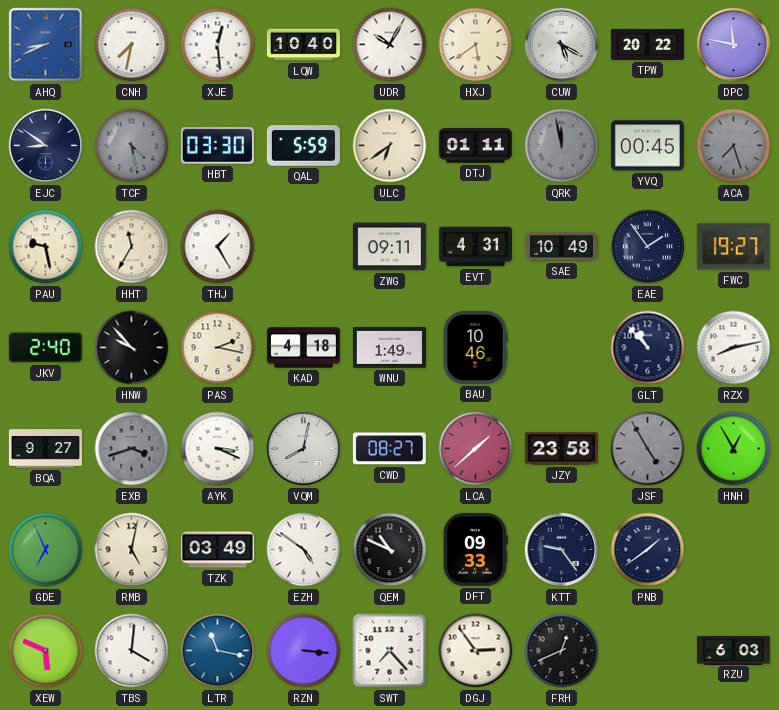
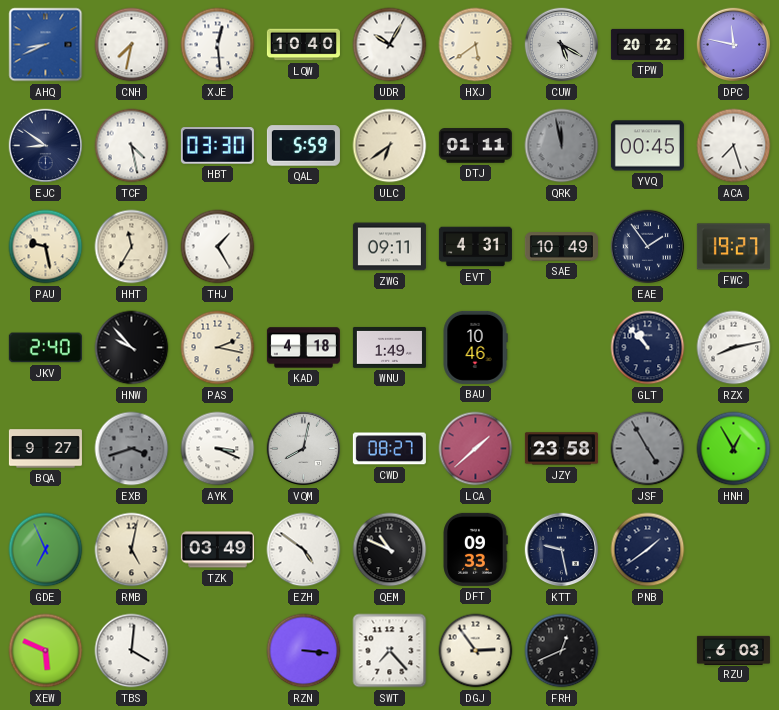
TCF dial: grey -> white (132, 146)
ACA dial: grey -> white (734, 146)
KTT: 9:24 -> 9:28 (562, 550)
LTR: 11:17 -> none (218, 651)
